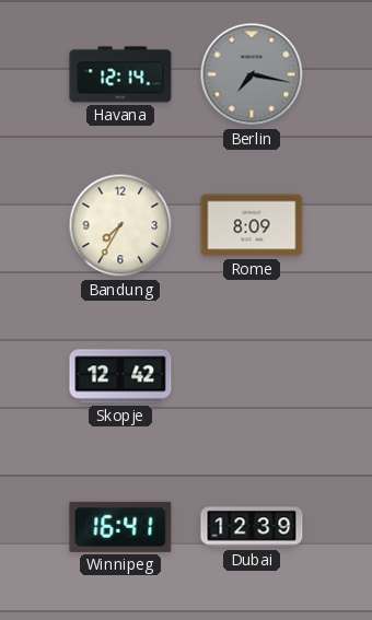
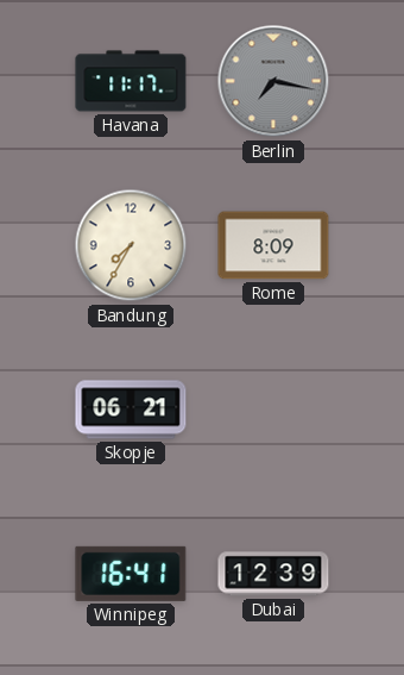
Havana: 12:14 -> 11:17 (131, 81)
Skopje: 12:42 -> 06:21 (131, 410)
